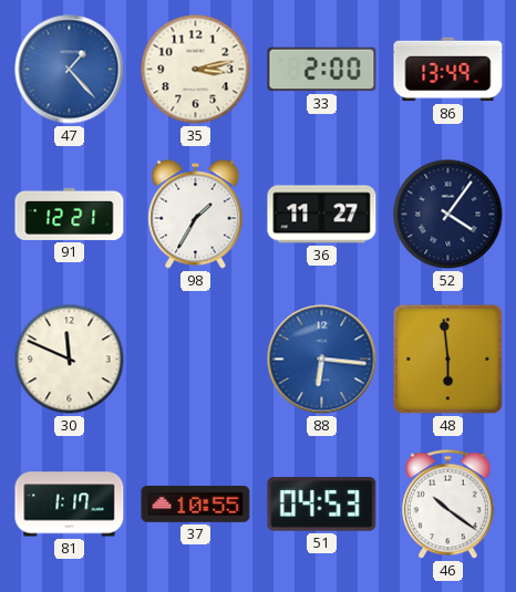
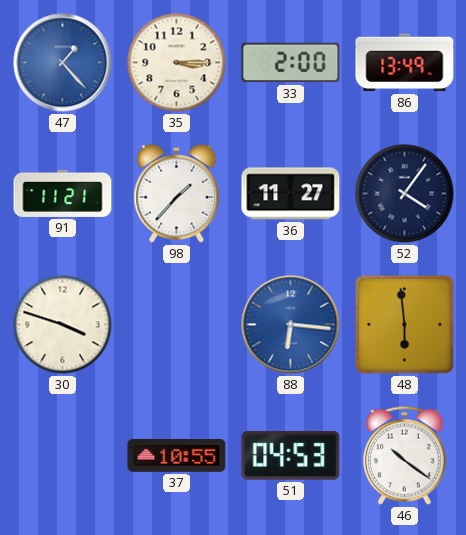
35: 3:13 -> 3:15 (177, 63)
91: 12:21 -> 11:21 (63, 193)
98: 1:35 -> 1:37 (177, 194)
30: 11:49 -> 3:48 (63, 325)
81: 1:17 -> none (70, 505)
